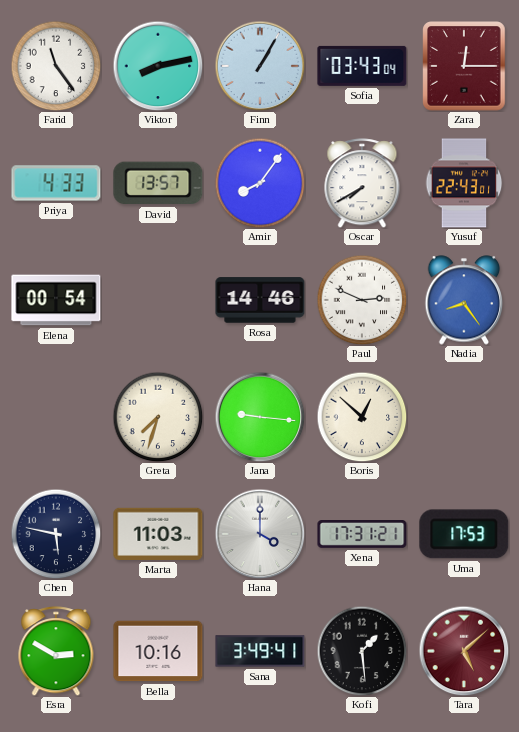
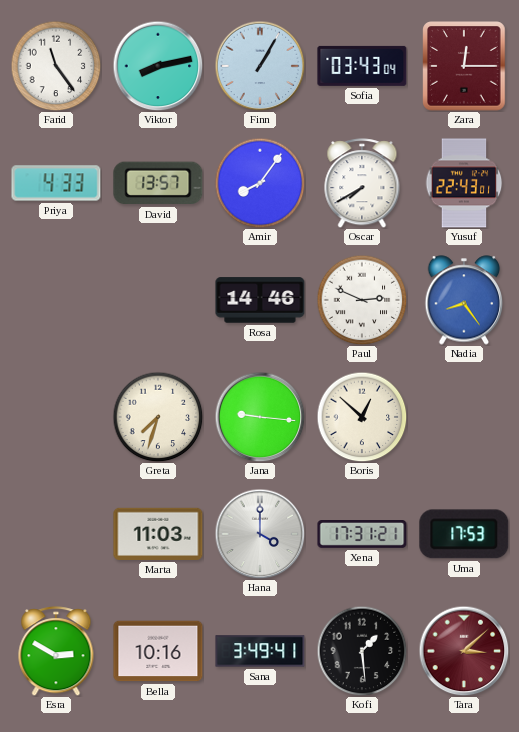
Elena: 00:54 -> none (56, 300)
Chen: 5:47 -> none (56, 534)
Tara: 5:08 -> 3:08 (464, 651)
